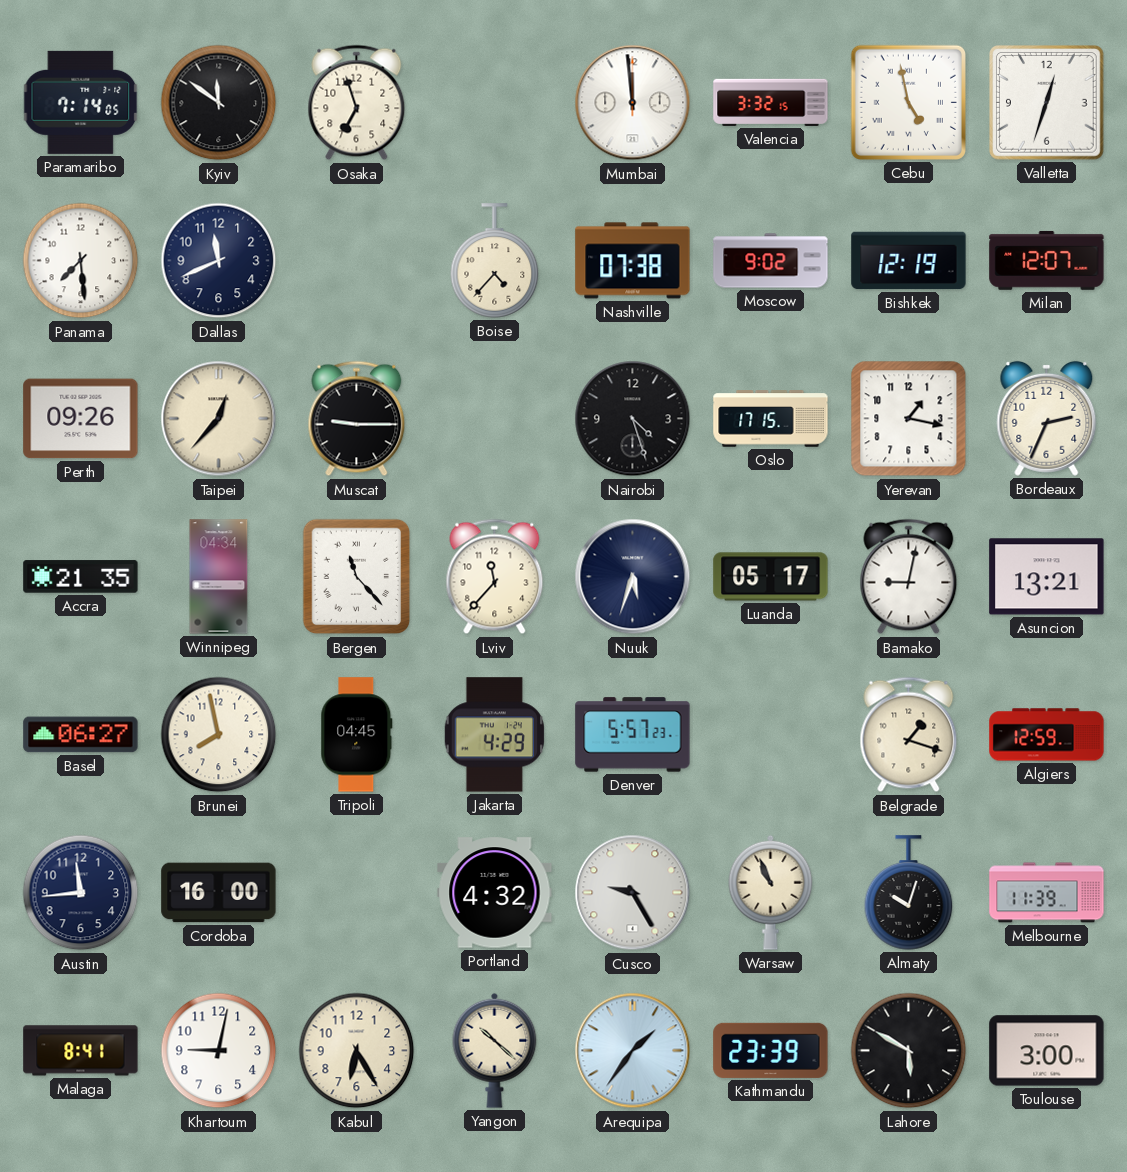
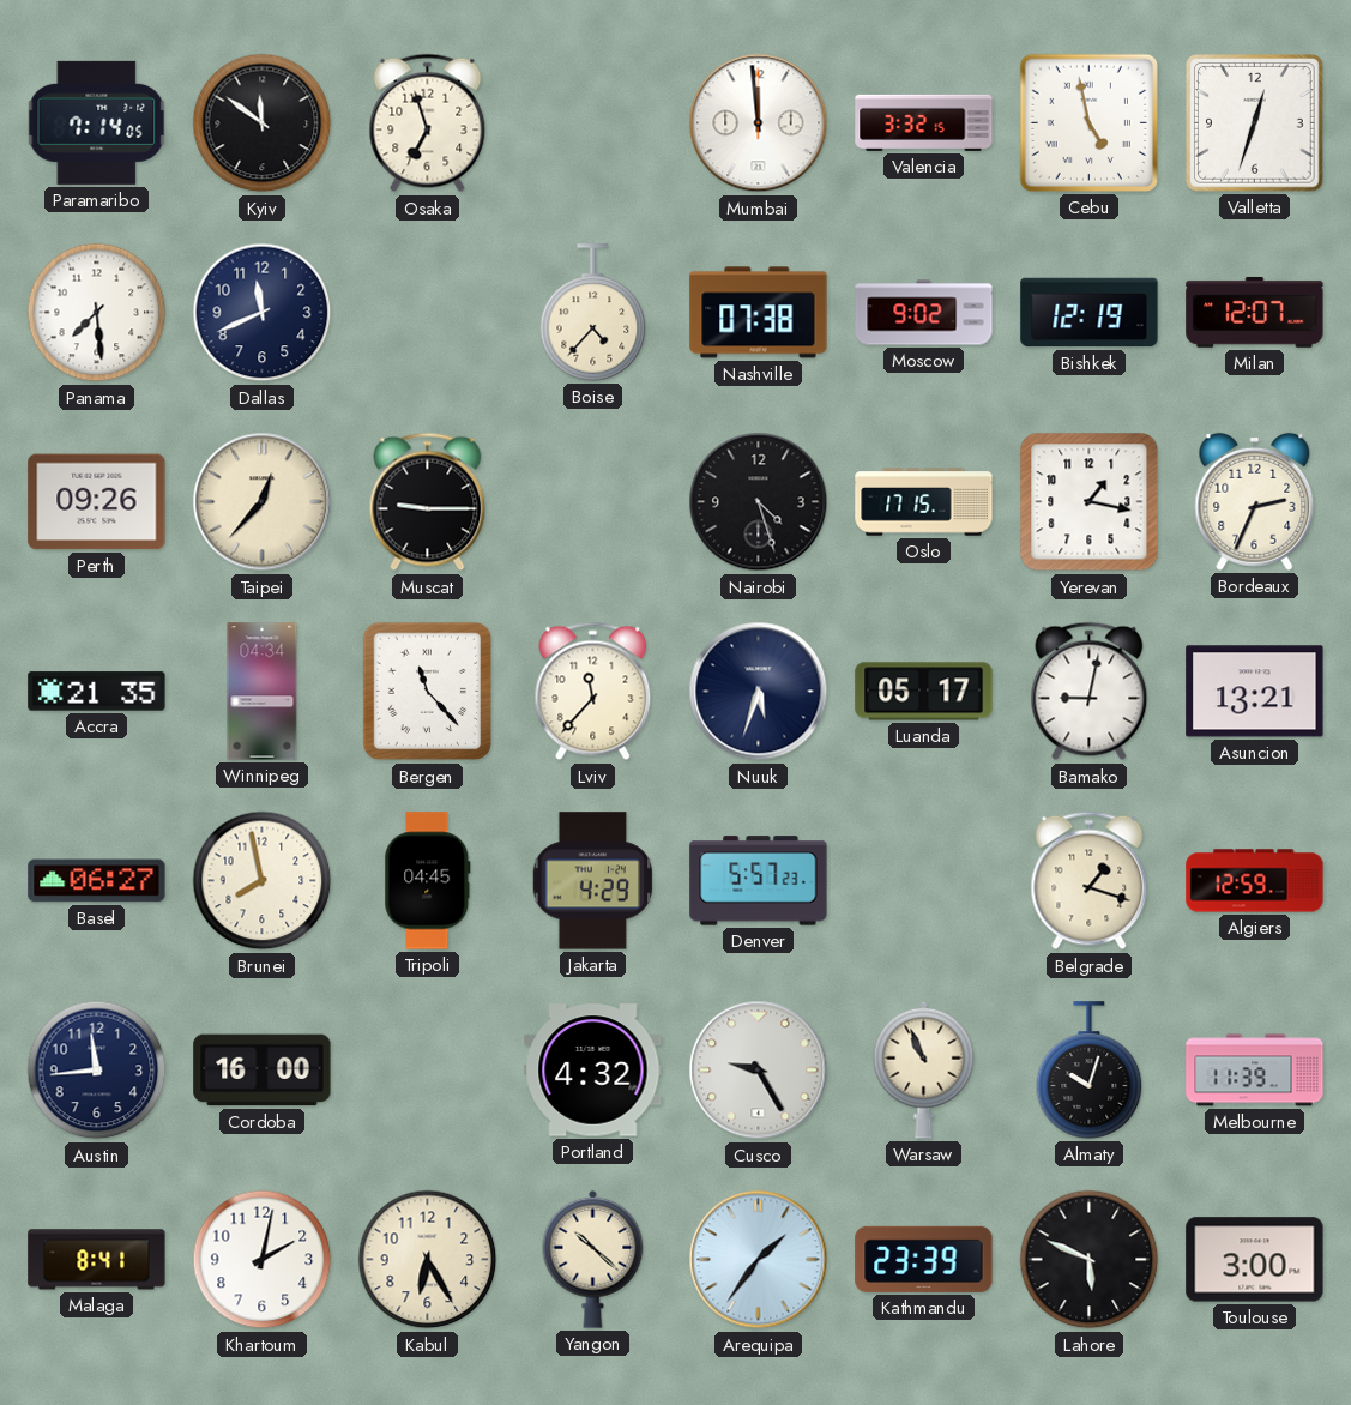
Khartoum: 9:02 -> 2:02 (263, 1260)
Lahore: 5:50 -> 5:49 (1090, 1260)
